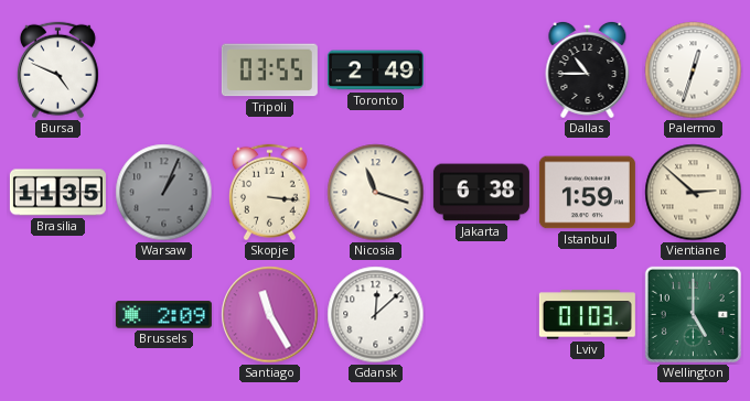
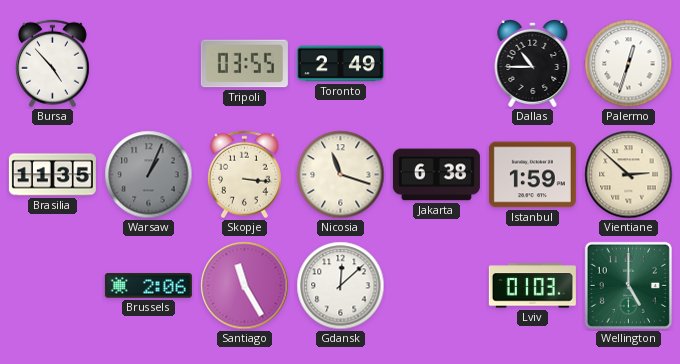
Bursa: 4:49 -> 4:53 (52, 64)
Brussels: 2:09 -> 2:06 (148, 286)
